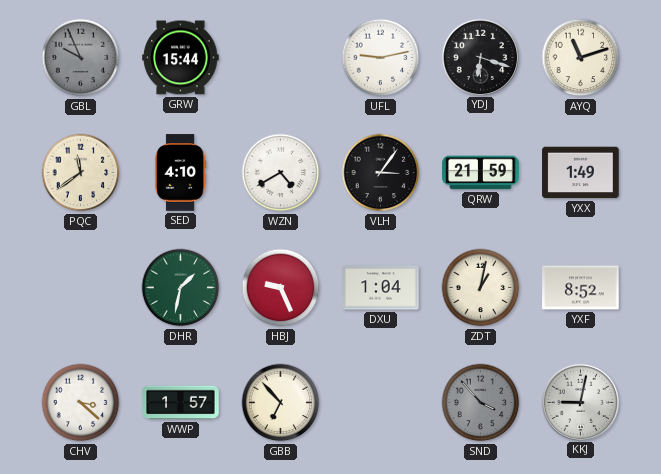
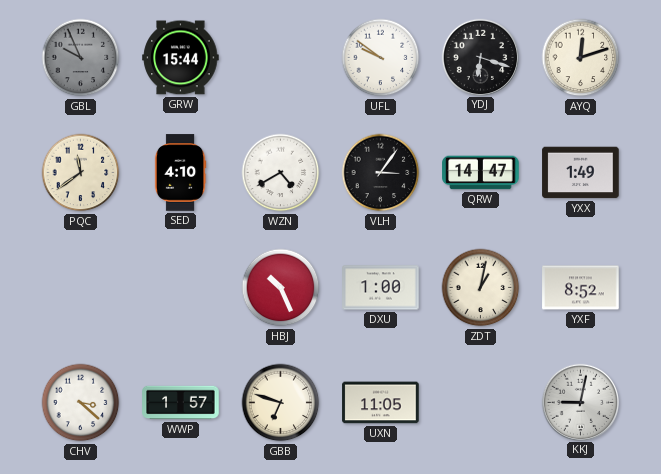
UFL: 9:13 -> 9:51 (381, 58)
AYQ: 11:12 -> 12:12 (581, 58)
QRW: 21:59 -> 14:47 (481, 173)
DHR: 1:32 -> none (181, 288)
HBJ: 9:26 -> 10:26 (281, 288)
DXU: 1:04 -> 1:00 (381, 288)
GBB: 6:53 -> 6:48 (281, 403)
UXN: none -> 11:05 (381, 403)
SND: 3:53 -> none (481, 403)
